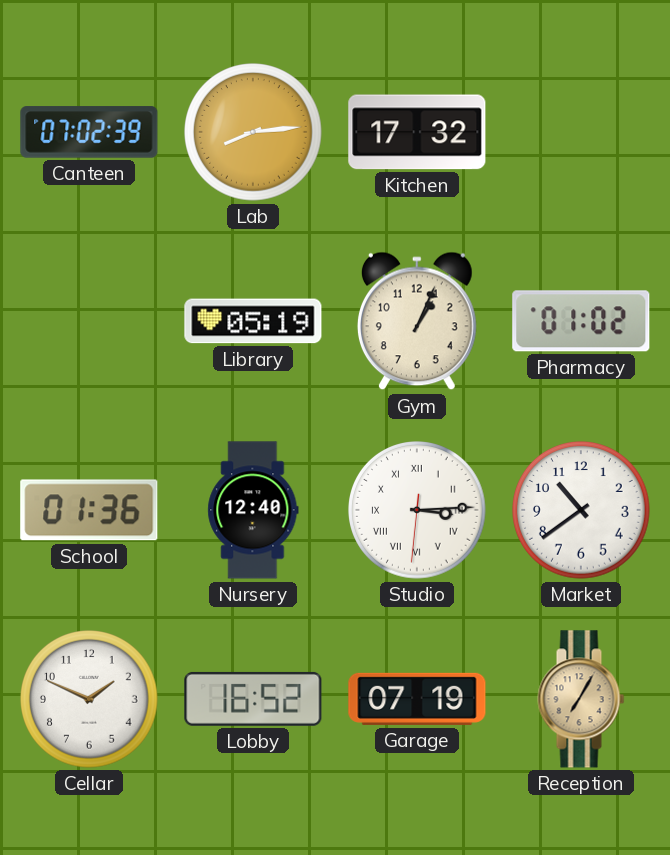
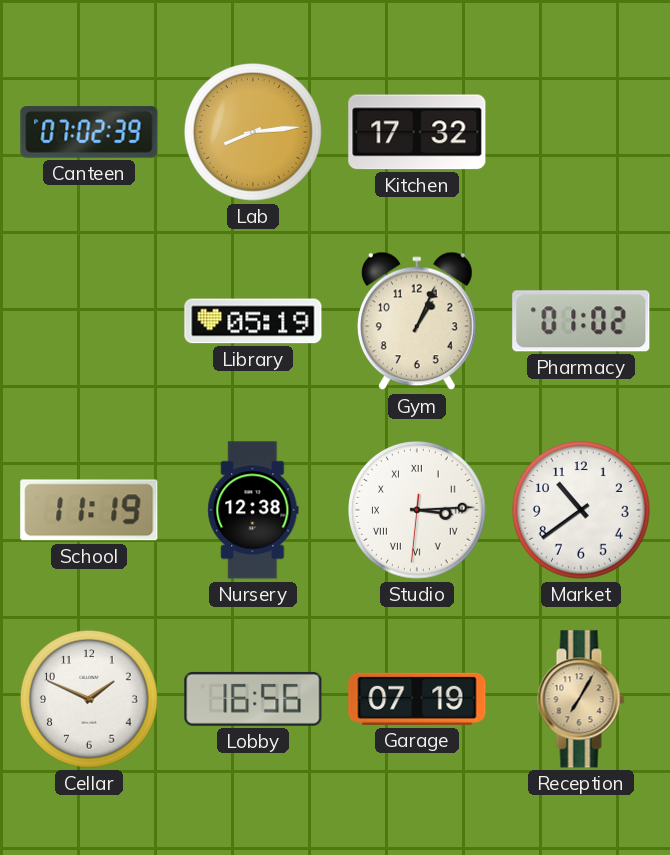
School: 01:36 -> 11:19 (89, 510)
Nursery: 12:40 -> 12:38 (253, 510)
Lobby: 16:52 -> 16:56 (253, 699)
